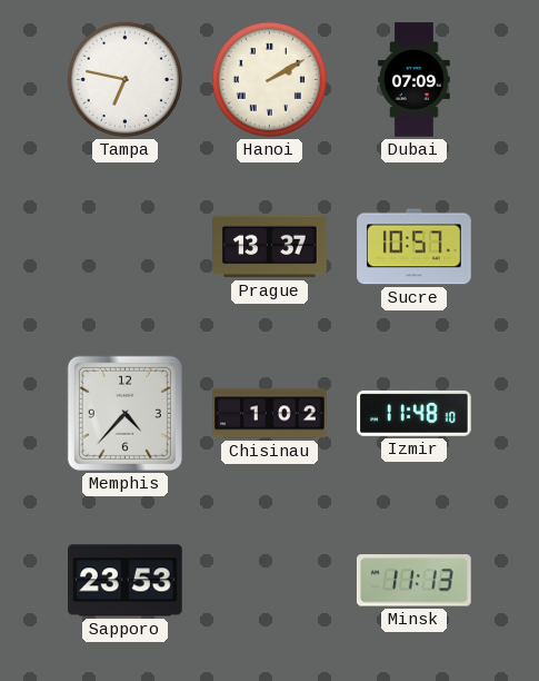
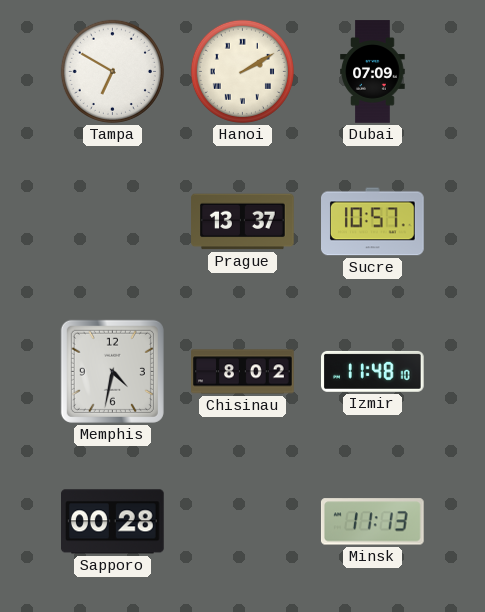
Tampa: 6:47 -> 6:50 (112, 71)
Memphis: 4:37 -> 4:32 (112, 371)
Chisinau: 1:02 -> 8:02 (243, 372)
Sapporo: 23:53 -> 00:28 (113, 522)
